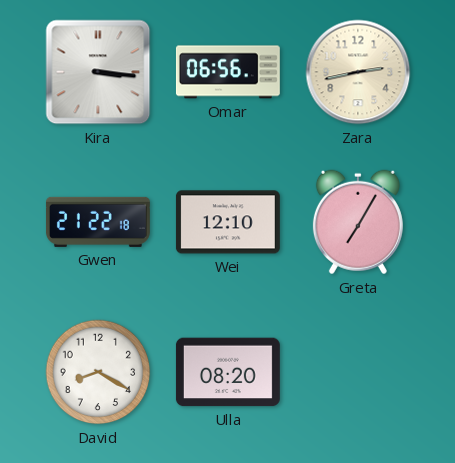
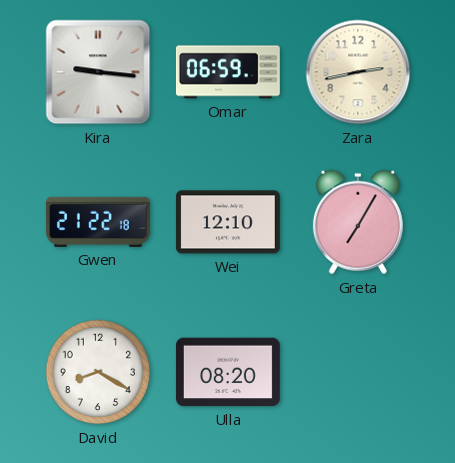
Kira: 3:16 -> 9:16 (98, 72)
Omar: 06:56 -> 06:59 (228, 72)
